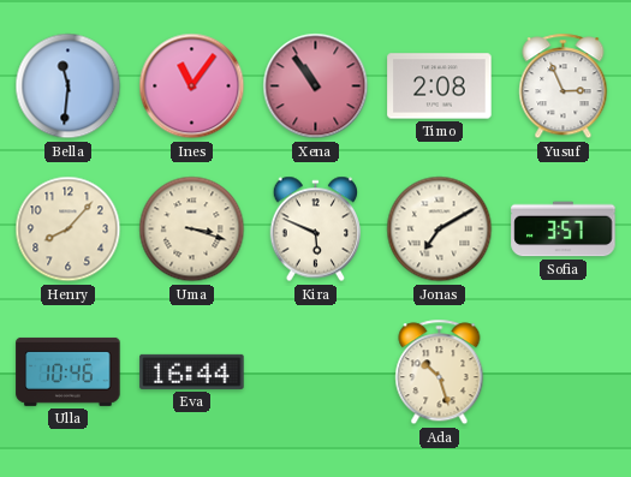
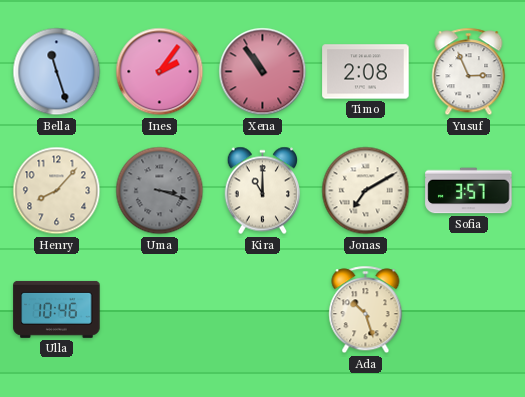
Bella: 11:31 -> 11:27 (57, 72)
Ines: 11:06 -> 2:06 (160, 72)
Uma dial: cream -> grey (160, 191)
Kira: 5:49 -> 11:00 (263, 191)
Eva: 16:44 -> none (192, 371)
